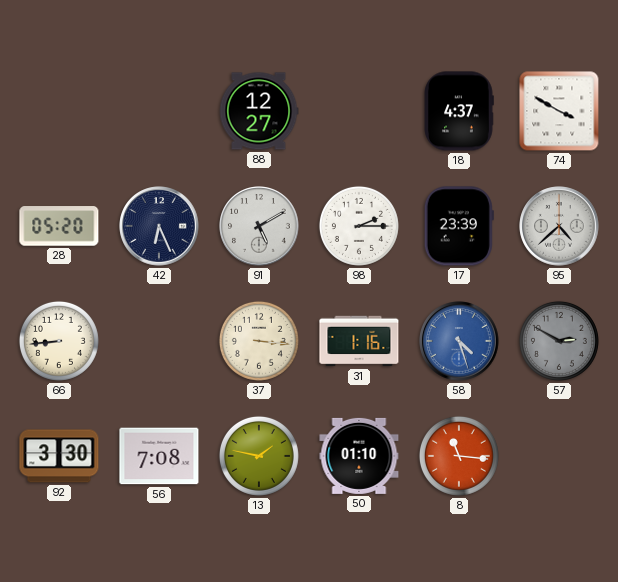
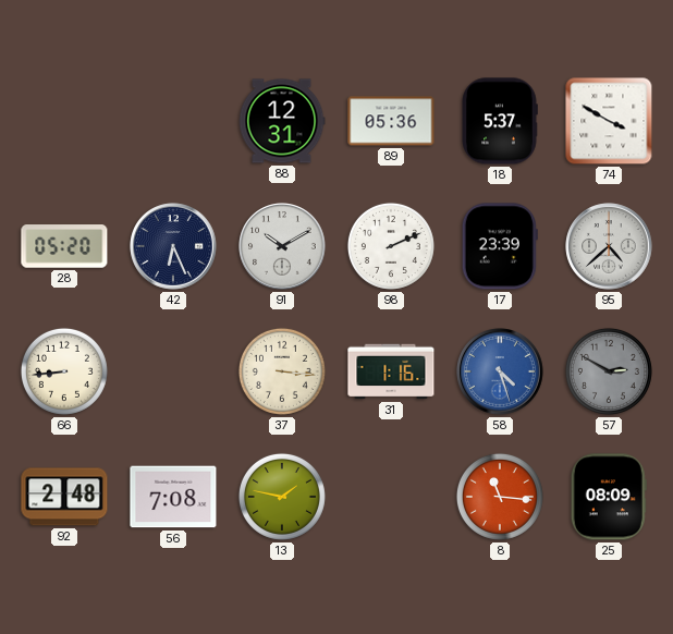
88: 12:27 -> 12:31 (282, 121)
89: none -> 05:36 (391, 121)
18: 4:37 -> 5:37 (500, 121)
91: 5:10 -> 10:10 (282, 246)
98: 2:15 -> 2:11 (391, 246)
92: 3:30 -> 2:48 (64, 497)
50: 01:10 -> none (359, 456)
25: none -> 08:09 (609, 497)
